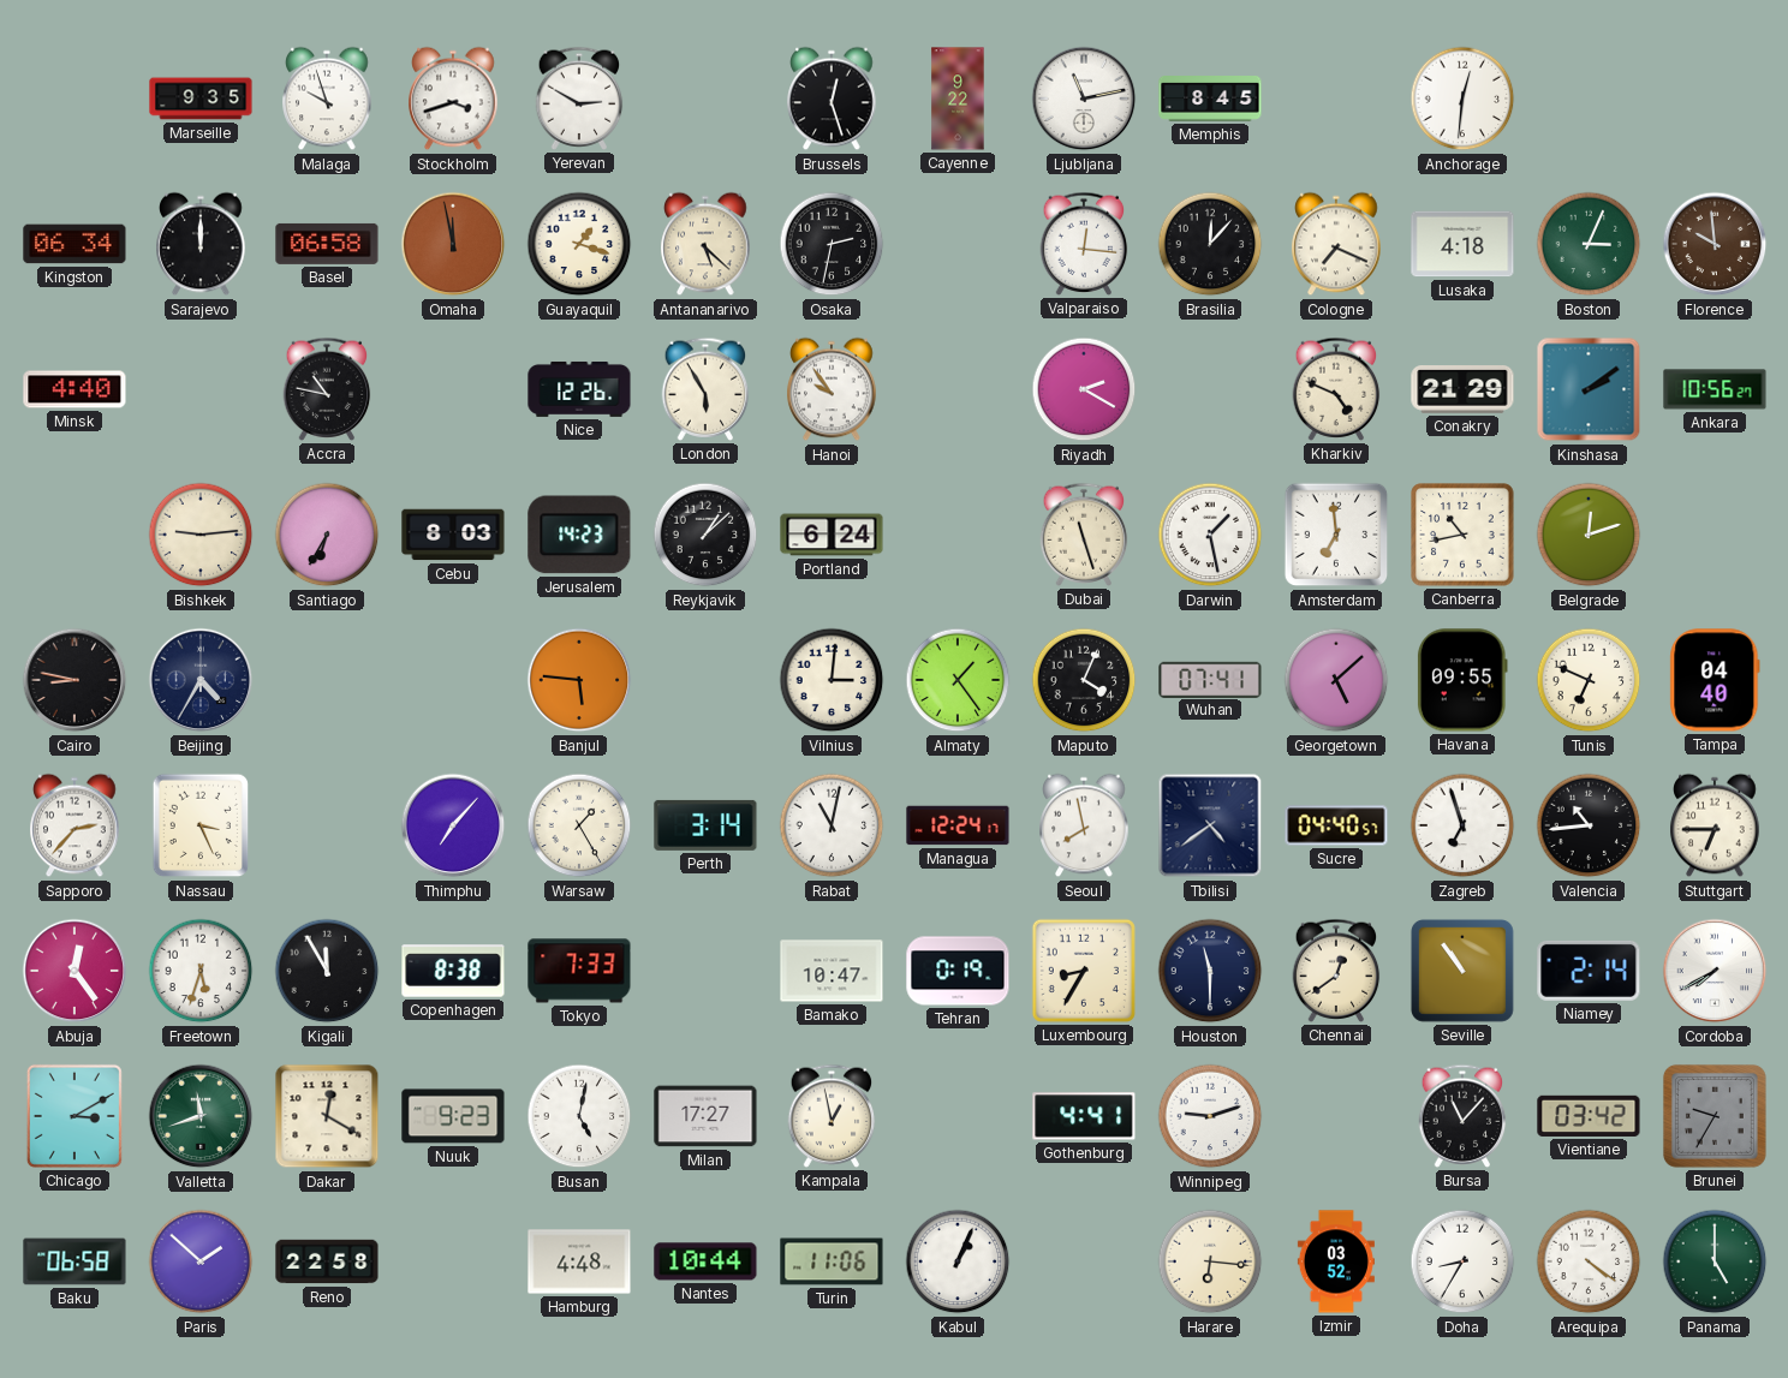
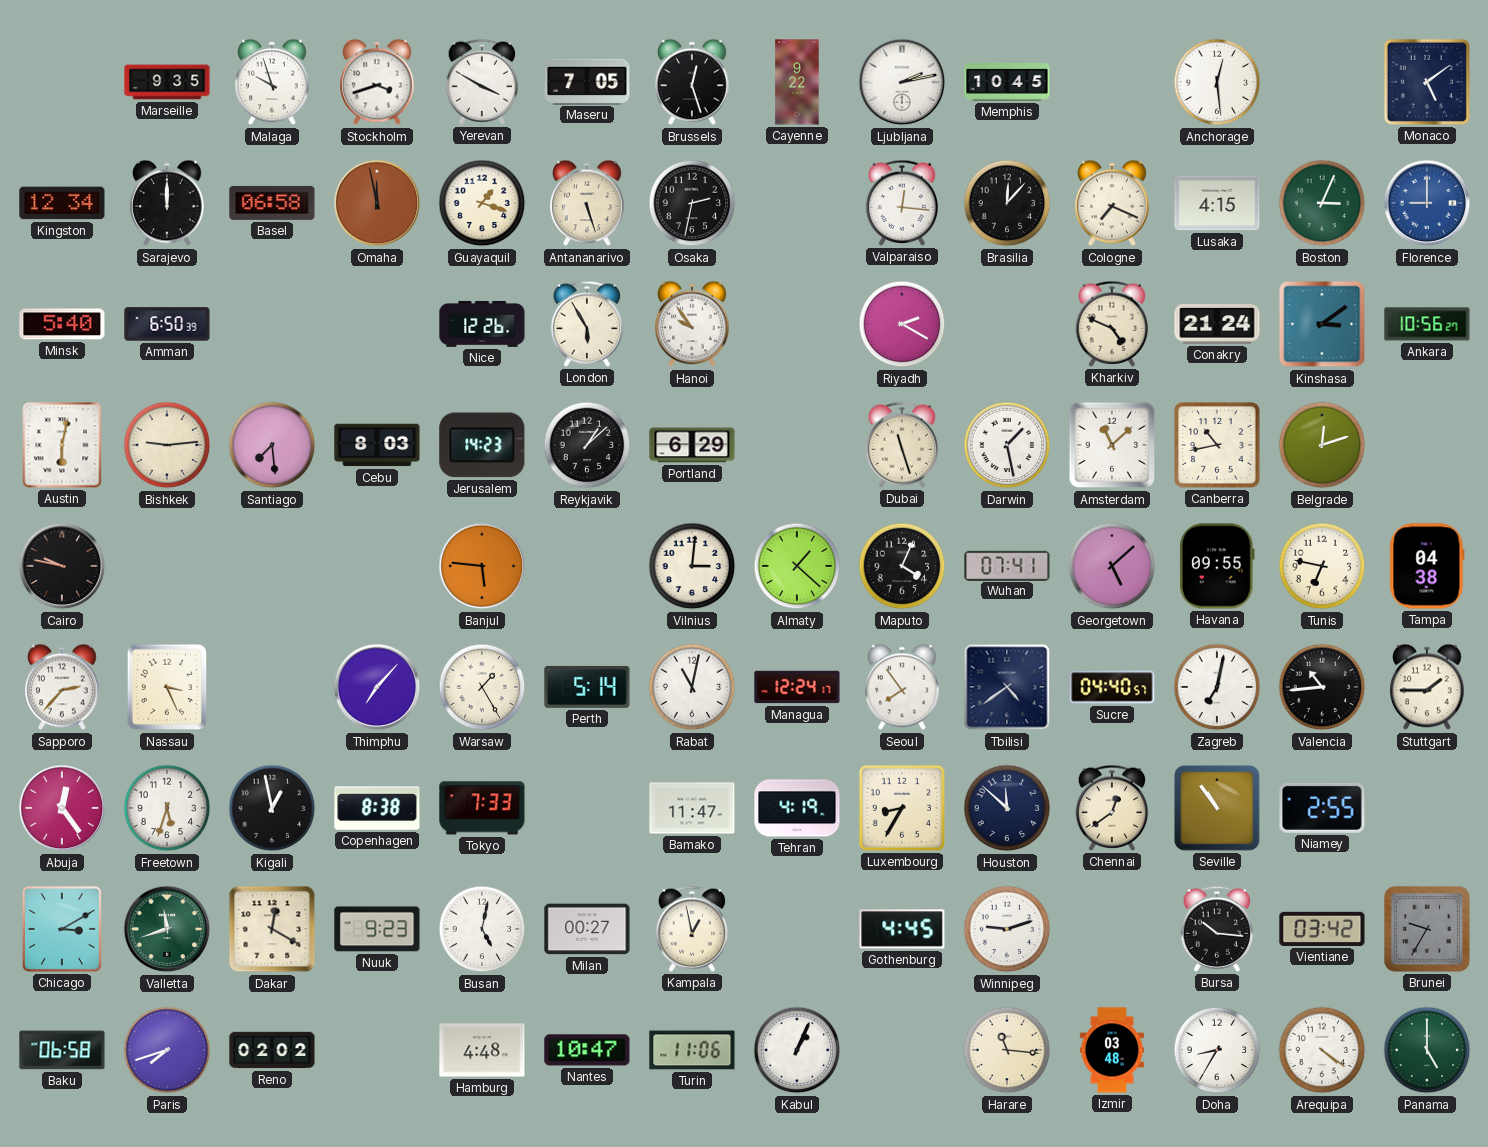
Yerevan: 2:50 -> 3:50 (482, 82)
Maseru: none -> 7:05 (587, 81)
Ljubljana: 11:13 -> 2:13 (902, 82)
Memphis: 8:45 -> 10:45 (1007, 83)
Anchorage: 12:31 -> 12:29 (1217, 82)
Monaco: none -> 5:09 (1427, 82)
Kingston: 06:34 -> 12:34 (62, 203)
Antananarivo: 5:22 -> 5:27 (587, 203)
Lusaka: 4:18 -> 4:15 (1217, 203)
Florence: 9:59 -> 9:00 (1427, 203)
Florence dial: brown -> blue (1427, 203)
Minsk: 4:40 -> 5:40 (62, 324)
Amman: none -> 6:50 (167, 324)
Accra: 10:47 -> none (327, 389)
Conakry: 21:29 -> 21:24 (1217, 325)
Kinshasa: 2:09 -> 3:09 (1322, 324)
Austin: none -> 6:02 (62, 445)
Santiago: 6:35 -> 7:29 (272, 445)
Portland: 6:24 -> 6:29 (692, 445)
Amsterdam: 6:59 -> 11:08 (1112, 445)
Cairo: 8:47 -> 9:47 (62, 566)
Beijing: 4:35 -> none (201, 680)
Almaty: 1:24 -> 1:22 (797, 566)
Tunis: 6:49 -> 6:47 (1322, 566)
Tampa: 04:40 -> 04:38 (1427, 566)
Perth: 3:14 -> 5:14 (587, 687)
Seoul: 7:58 -> 7:54 (902, 687)
Zagreb: 6:57 -> 7:02 (1217, 687)
Stuttgart: 6:45 -> 1:45 (1427, 687)
Kigali: 11:55 -> 12:58 (272, 808)
Bamako: 10:47 -> 11:47 (692, 808)
Tehran: 0:19 -> 4:19 (797, 808)
Houston: 11:30 -> 11:52 (1007, 808)
Niamey: 2:14 -> 2:55 (1322, 808)
Cordoba: 7:40 -> none (1715, 971)
Milan: 17:27 -> 00:27 (587, 929)
Gothenburg: 4:41 -> 4:45 (902, 929)
Bursa: 11:07 -> 10:16 (1217, 929)
Paris: 1:52 -> 7:42 (167, 1050)
Reno: 22:58 -> 02:02 (272, 1050)
Nantes: 10:44 -> 10:47 (587, 1050)
Harare: 6:16 -> 11:16 (1007, 1050)
Izmir: 03:52 -> 03:48 (1112, 1050)
